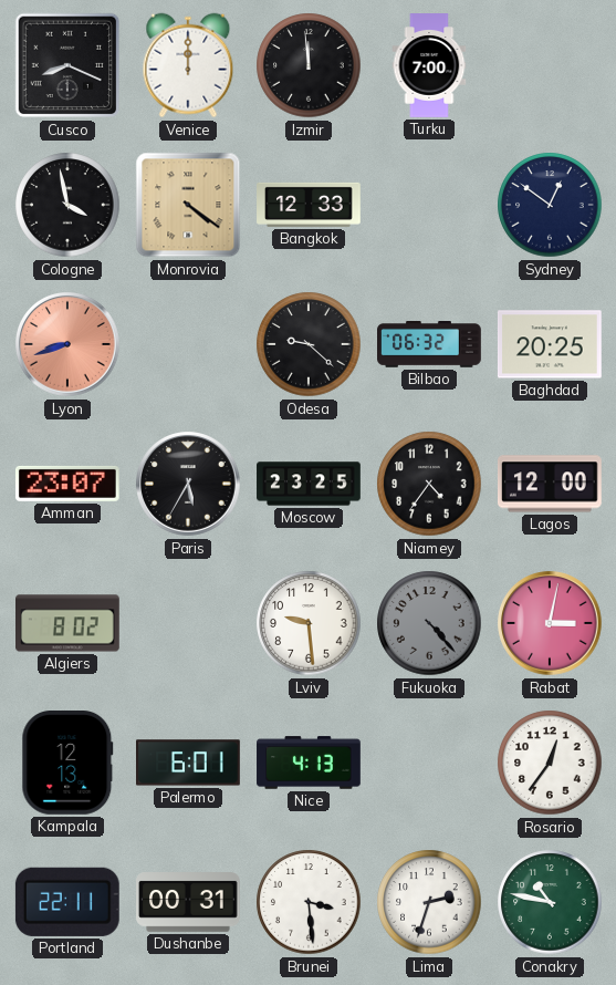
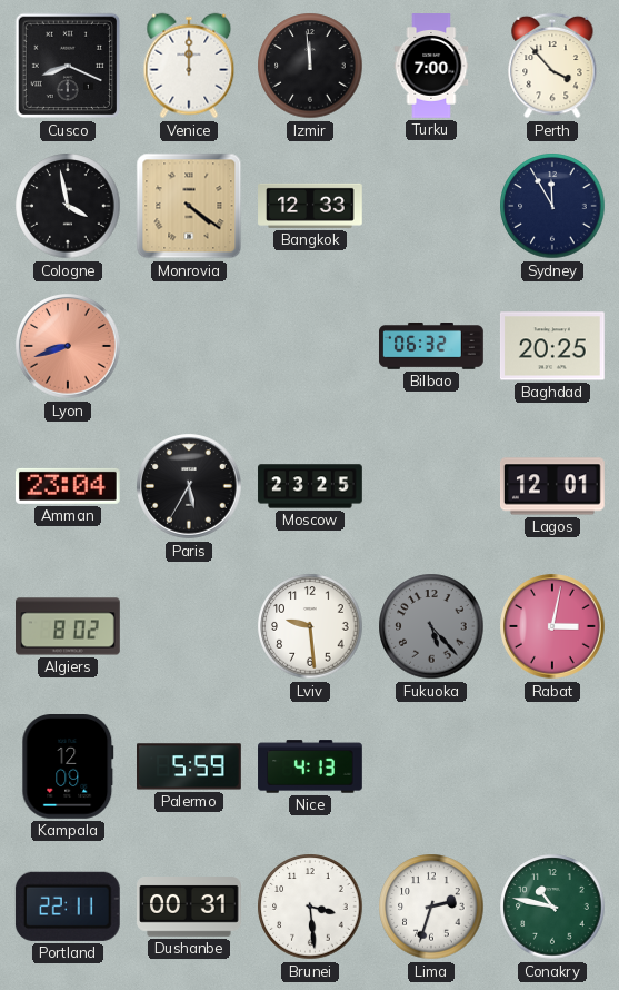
Perth: none -> 3:53 (552, 66)
Sydney: 12:51 -> 11:55 (552, 206)
Odesa: 9:22 -> none (309, 344)
Amman: 23:07 -> 23:04 (68, 486)
Niamey: 4:36 -> none (429, 484)
Lagos: 12:00 -> 12:01 (553, 486)
Fukuoka: 4:23 -> 5:23 (431, 626)
Kampala: 12:13 -> 12:09 (68, 768)
Palermo: 6:01 -> 5:59 (190, 766)
Rosario: 12:36 -> none (550, 763)
